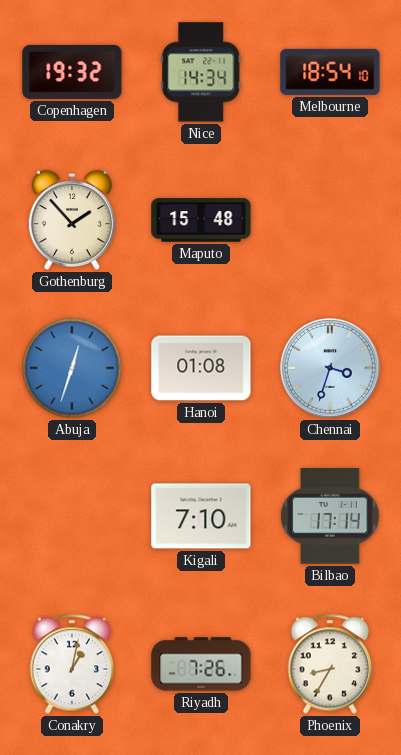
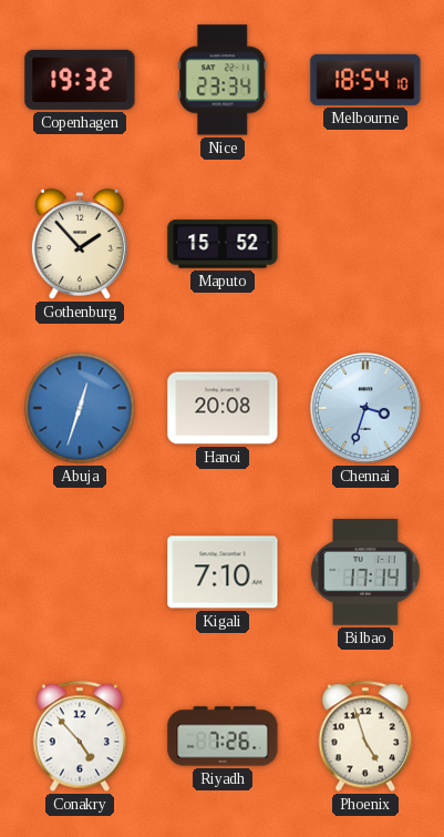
Nice: 14:34 -> 23:34 (223, 80)
Maputo: 15:48 -> 15:52 (223, 244)
Hanoi: 01:08 -> 20:08 (223, 408)
Conakry: 1:02 -> 4:53 (80, 736)
Phoenix: 8:35 -> 4:57 (365, 736)
